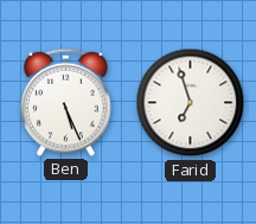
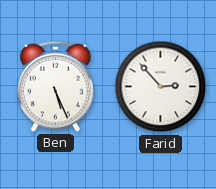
Farid: 6:57 -> 2:53 (161, 87)
